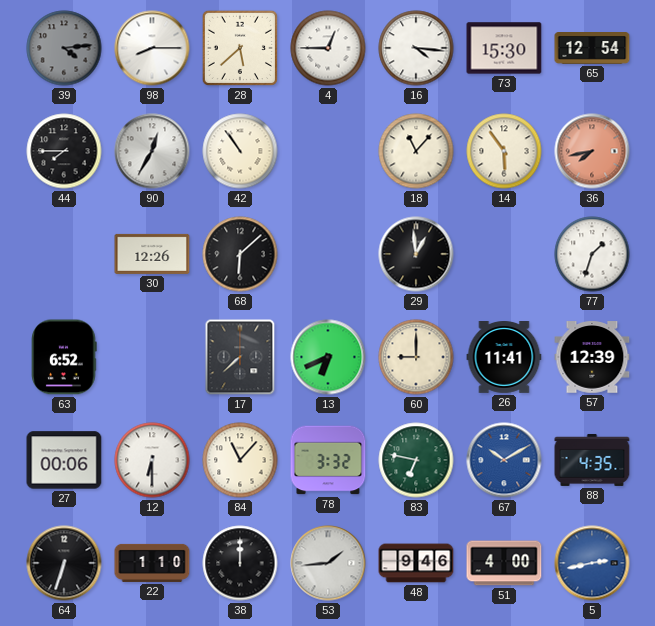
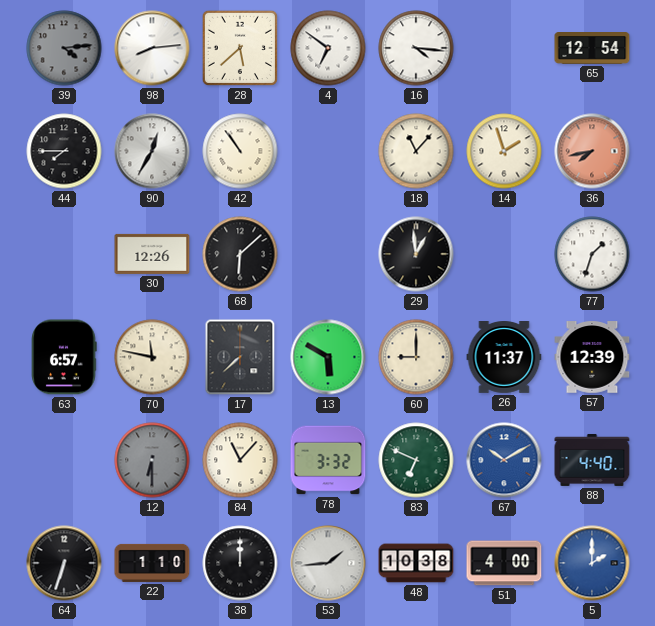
98: 8:15 -> 8:14 (152, 48)
4: 12:45 -> 6:51 (328, 48)
73: 15:30 -> none (504, 48)
14: 5:54 -> 1:57 (504, 151)
63: 6:52 -> 6:57 (64, 357)
70: none -> 11:47 (152, 357)
13: 6:41 -> 5:50 (328, 357)
26: 11:41 -> 11:37 (504, 358)
27: 00:06 -> none (64, 460)
12 dial: white -> grey (152, 460)
83: 6:47 -> 6:49 (416, 460)
88: 4:35 -> 4:40 (592, 460)
48: 9:46 -> 10:38 (416, 563)
5: 2:43 -> 2:00 (592, 563)
